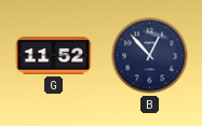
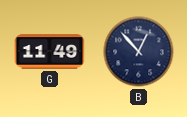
G: 11:52 -> 11:49 (50, 52)
